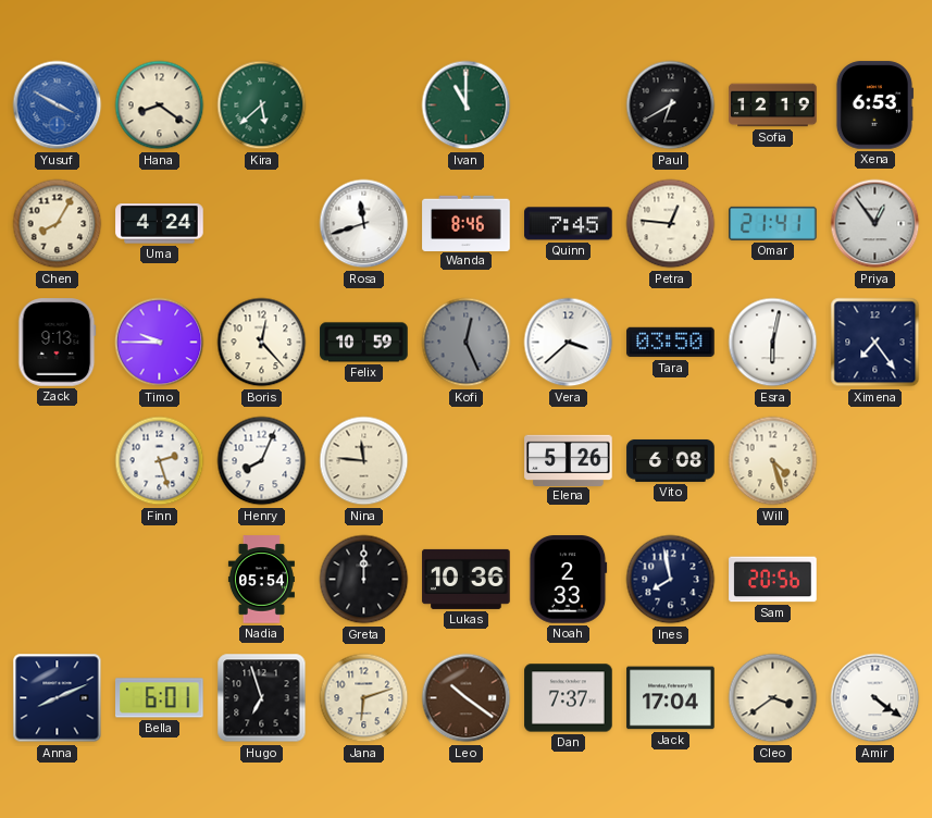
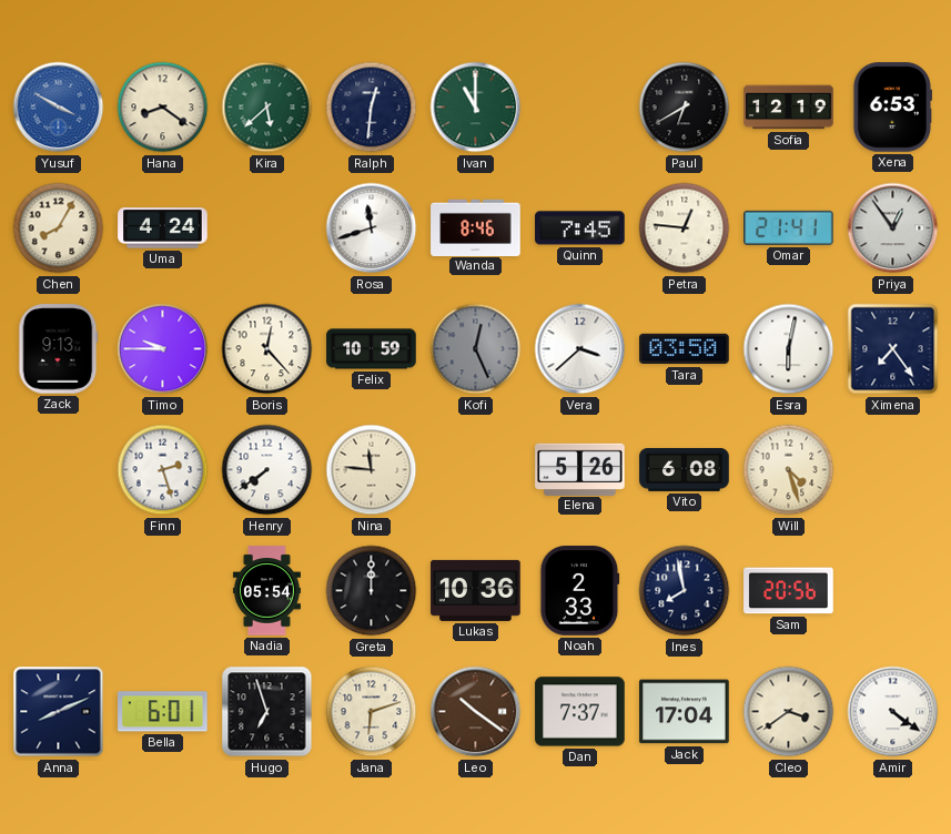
Ralph: none -> 12:31 (372, 108)
Henry: 8:04 -> 7:39 (267, 470)
